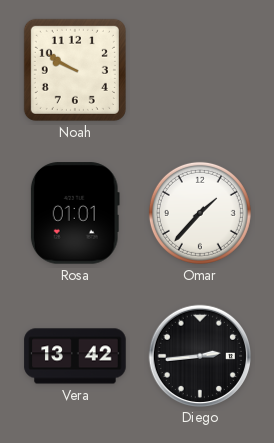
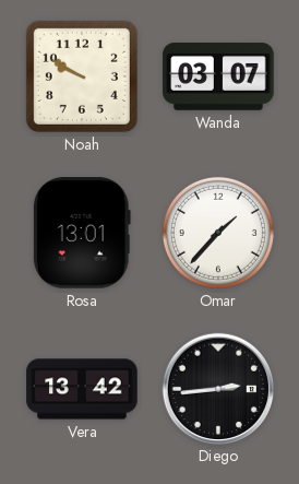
Wanda: none -> 03:07 (218, 76)
Rosa: 01:01 -> 13:01 (82, 233)
